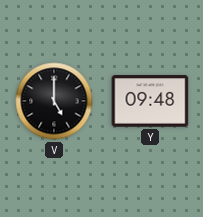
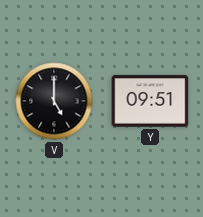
Y: 09:48 -> 09:51 (150, 101)
